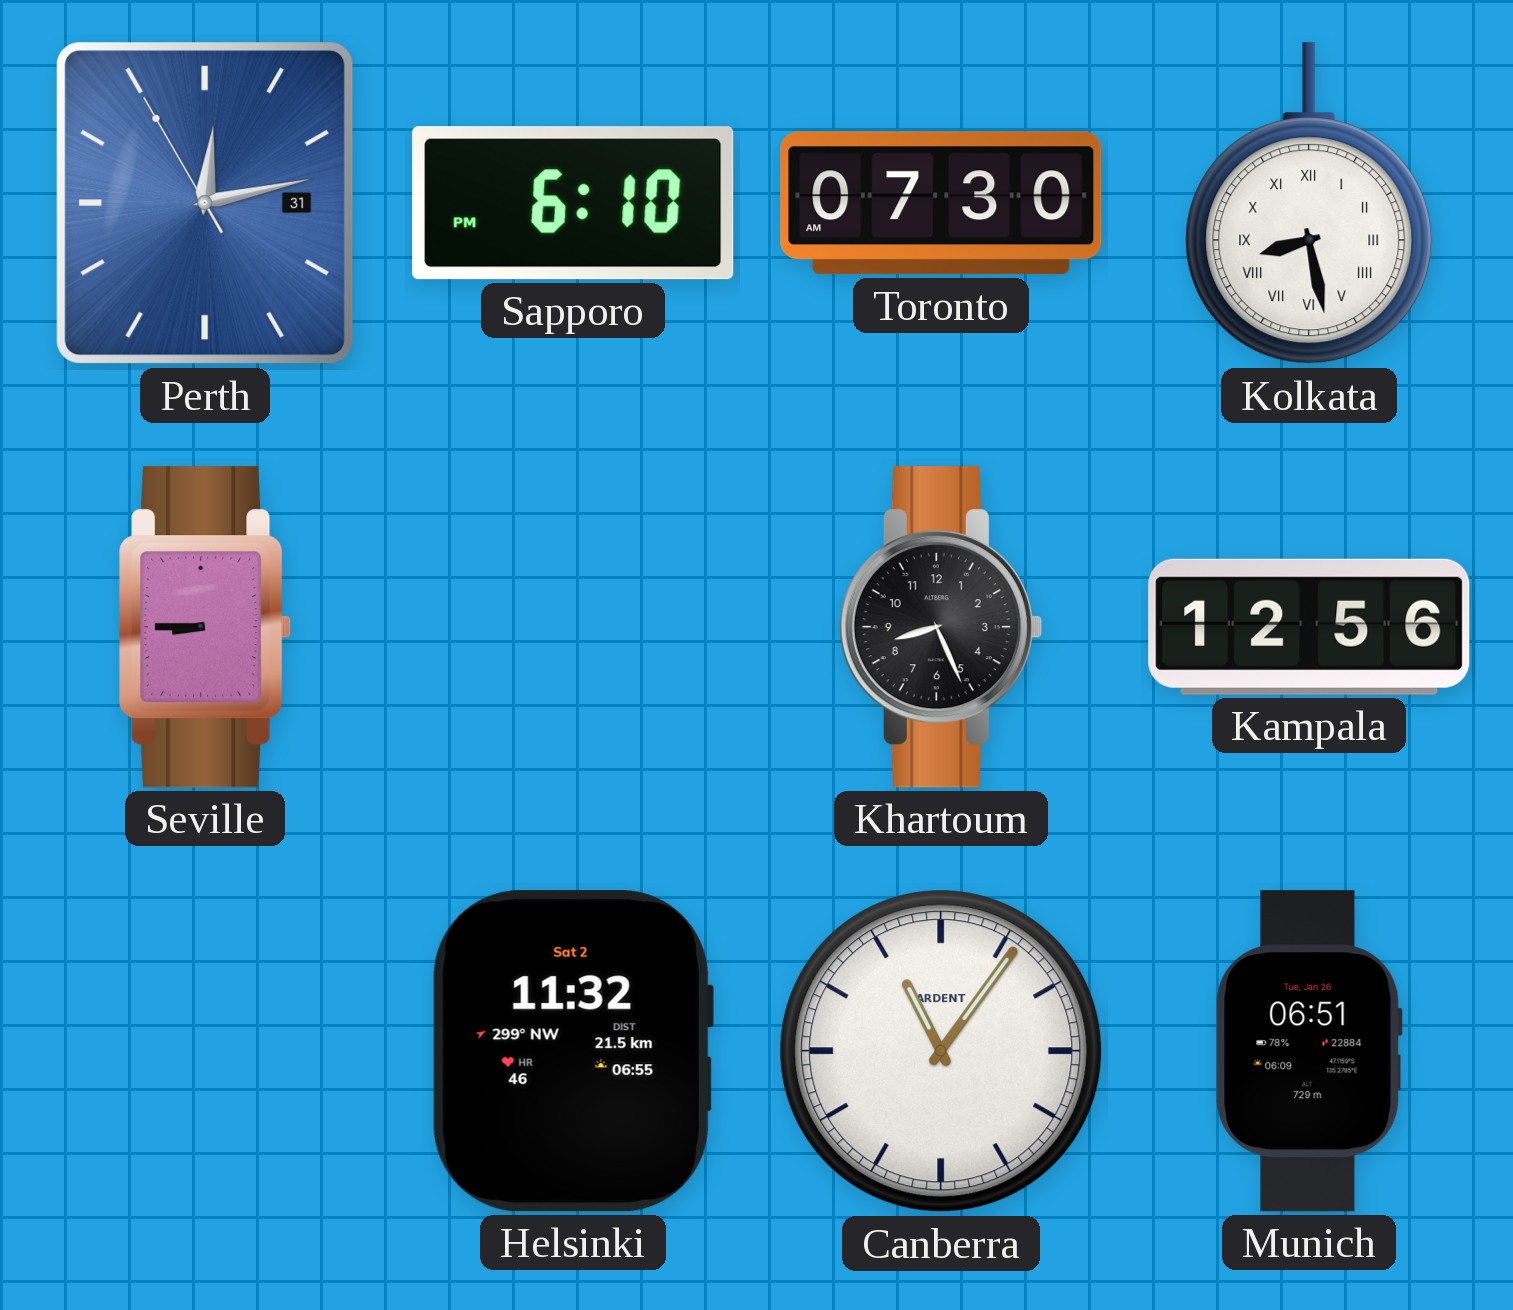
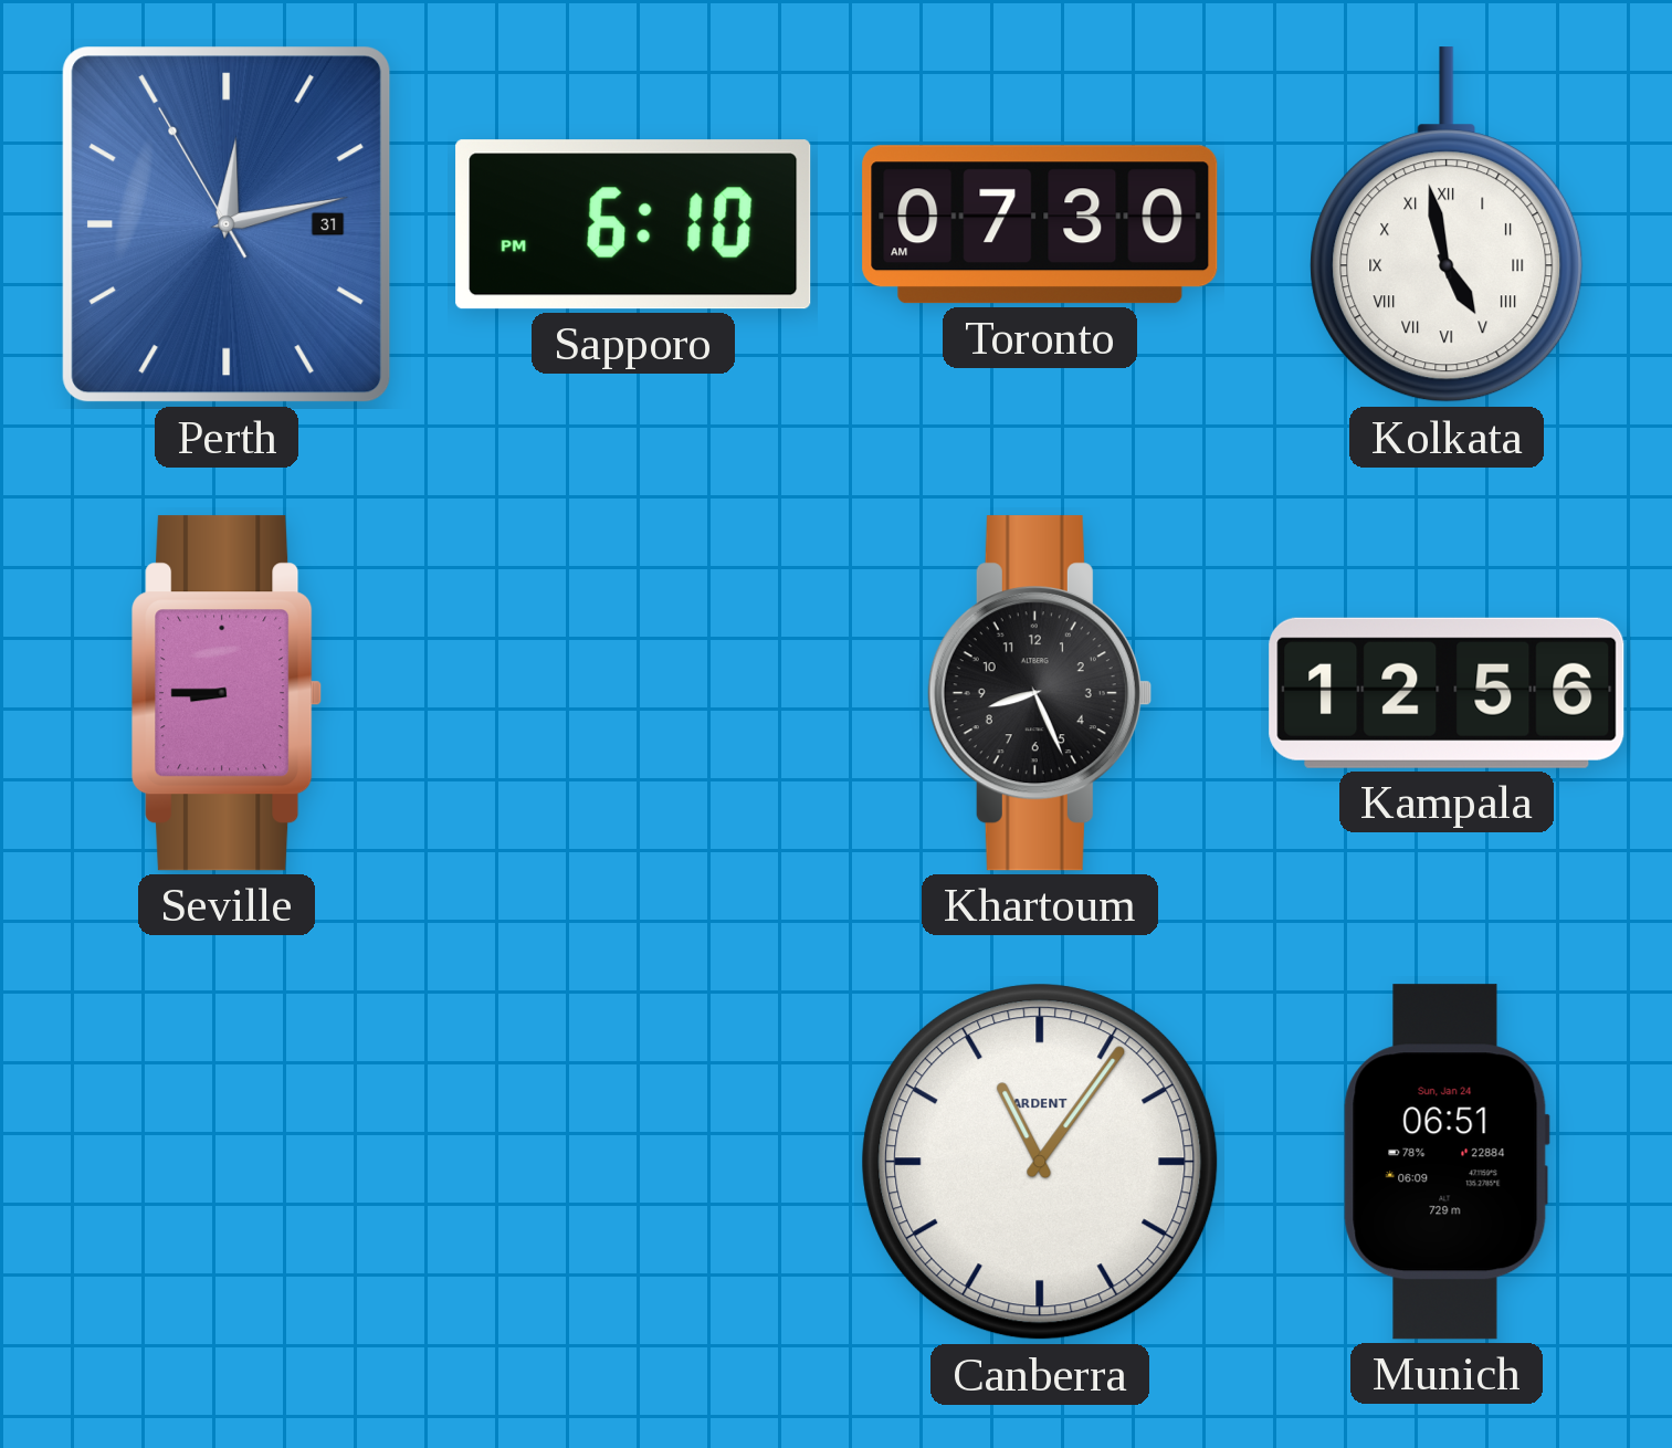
Kolkata: 8:28 -> 4:58 (1447, 225)
Helsinki: 11:32 -> none (572, 1051)
Munich date: Tue, Jan 26 -> Sun, Jan 24 (1447, 1162)
